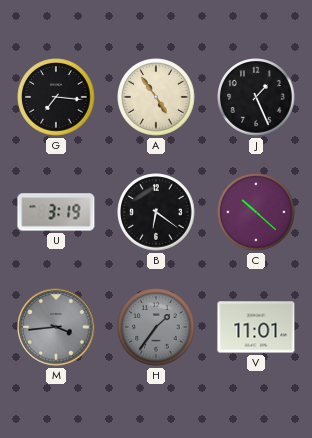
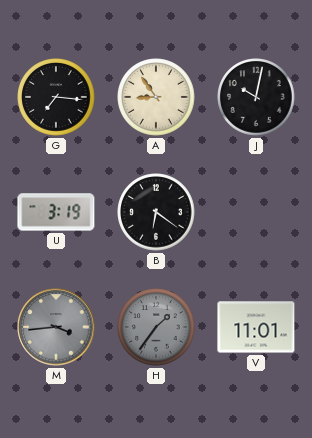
A: 4:54 -> 8:54 (156, 97)
J: 1:26 -> 10:02 (256, 97)
C: 10:22 -> none (256, 212)
